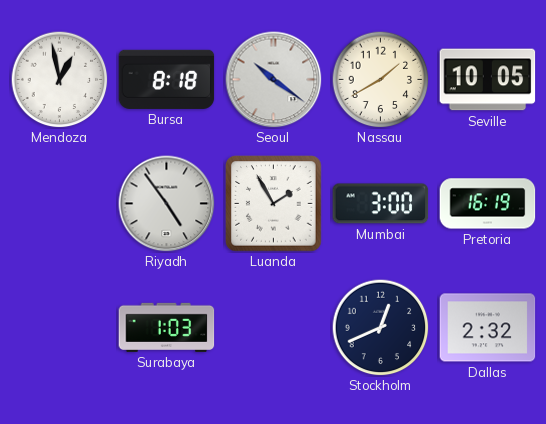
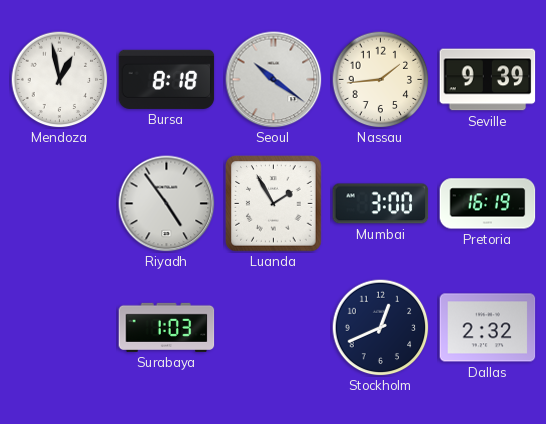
Nassau: 1:40 -> 1:44 (380, 79)
Seville: 10:05 -> 9:39 (488, 80)
